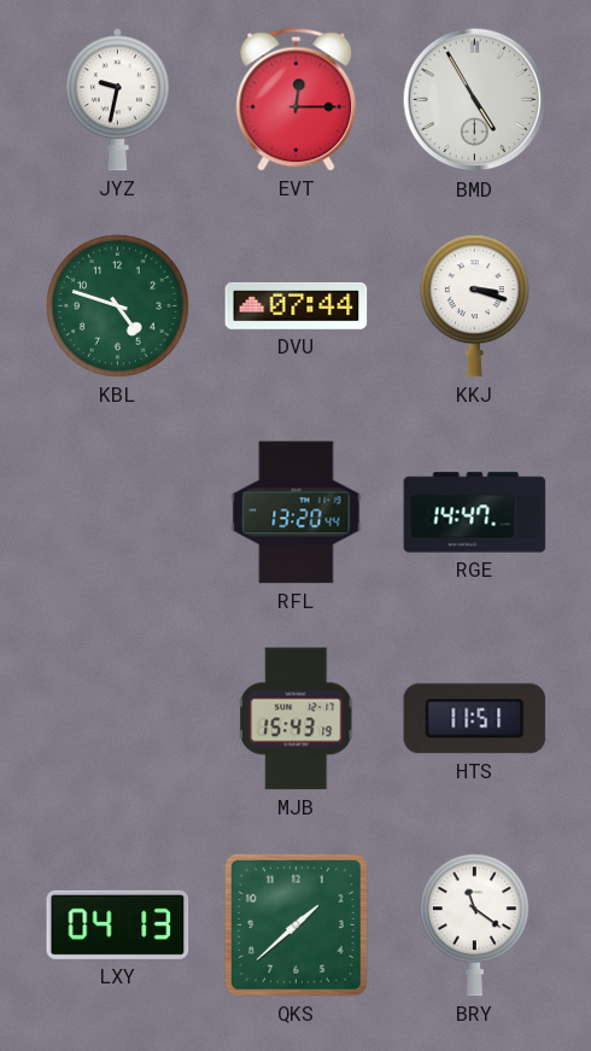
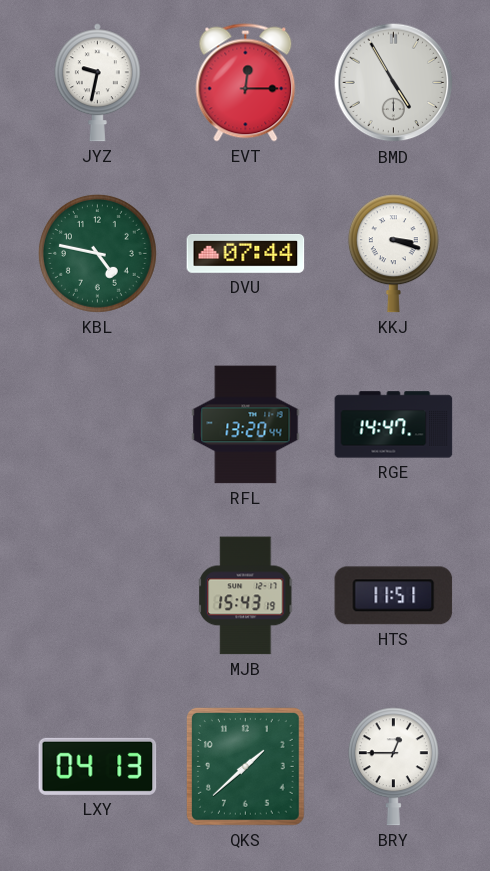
KBL: 4:48 -> 4:47 (97, 253)
BRY: 11:21 -> 12:45 (393, 767)
